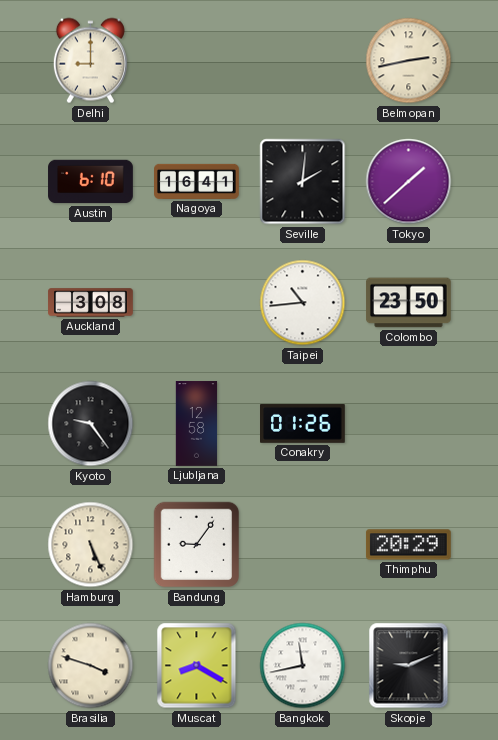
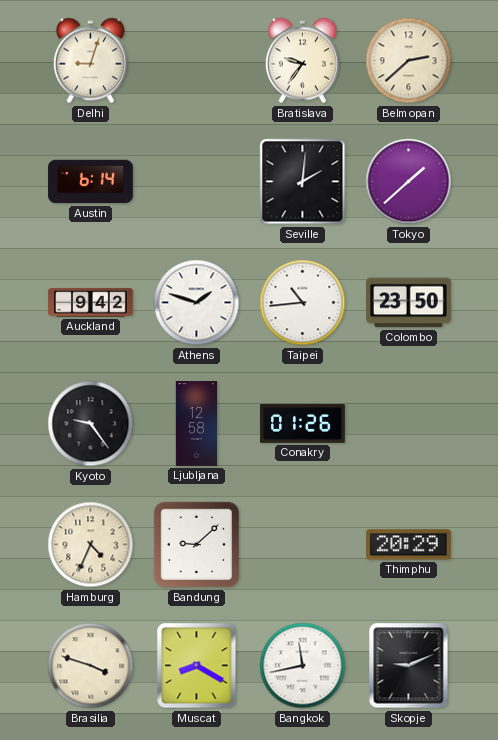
Delhi: 9:00 -> 9:03 (90, 61)
Bratislava: none -> 9:36 (302, 61)
Belmopan: 2:43 -> 2:38 (409, 61)
Austin: 6:10 -> 6:14 (91, 182)
Nagoya: 16:41 -> none (197, 181)
Auckland: 3:08 -> 9:42 (91, 303)
Athens: none -> 1:48 (197, 303)
Hamburg: 5:26 -> 4:34 (91, 545)
Bandung: 9:06 -> 9:08 (197, 545)
